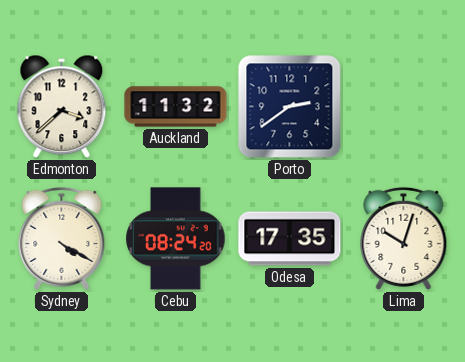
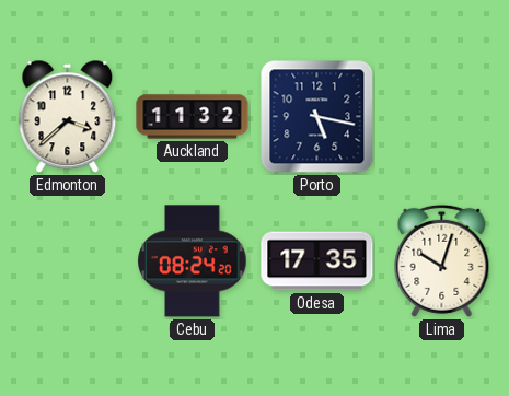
Porto: 2:39 -> 5:17 (317, 117)
Sydney: 4:20 -> none (62, 238)
